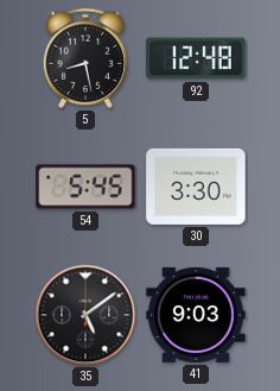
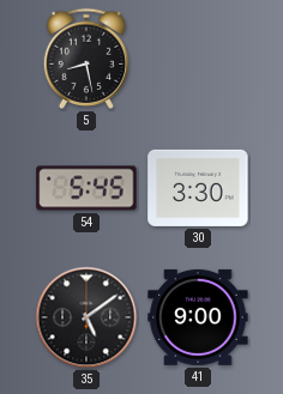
92: 12:48 -> none (196, 58)
41: 9:03 -> 9:00 (198, 317)
